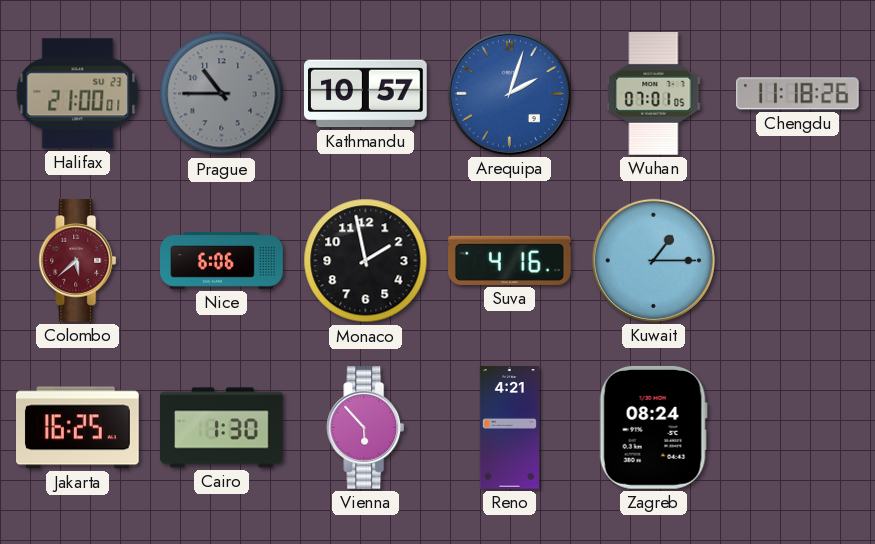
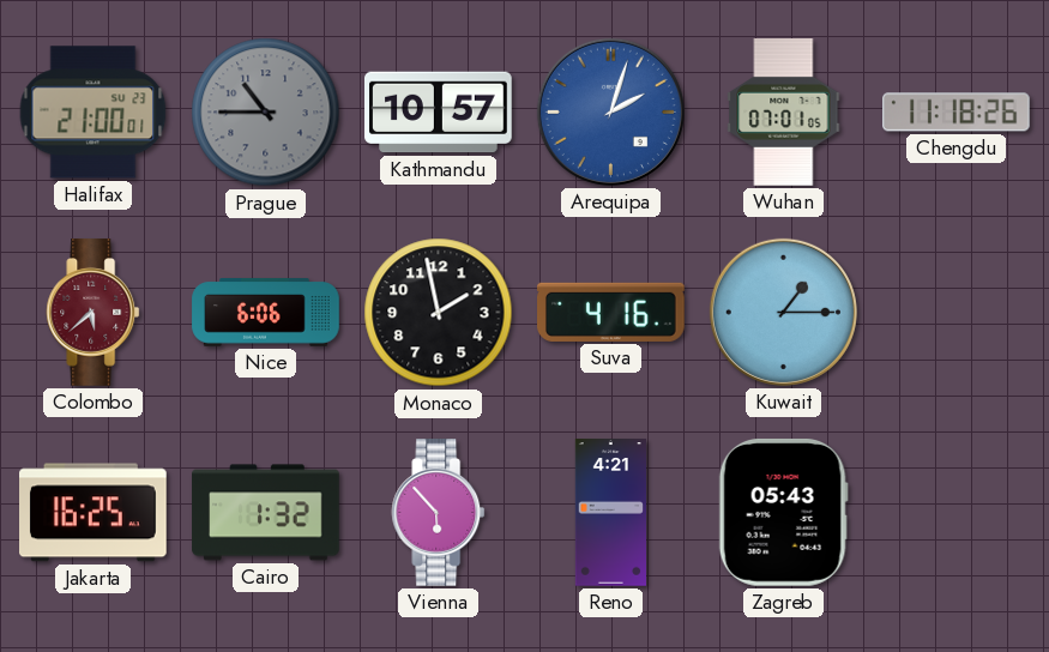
Cairo: 1:30 -> 1:32 (266, 513)
Zagreb: 08:24 -> 05:43 (783, 513)
